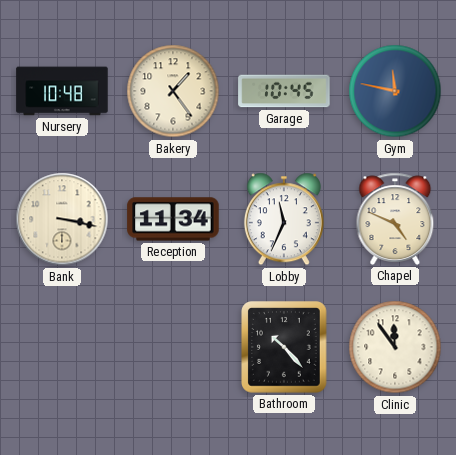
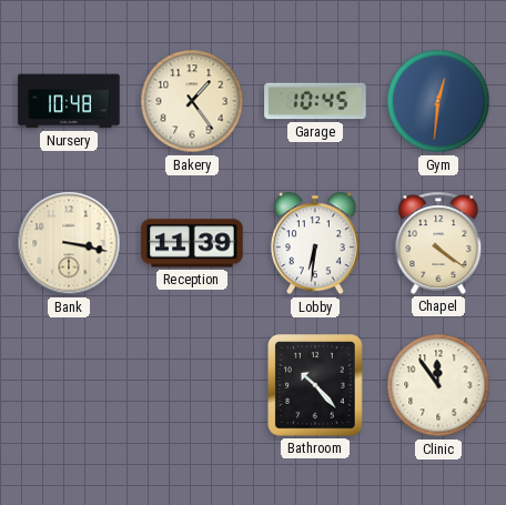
Gym: 11:47 -> 12:31 (438, 101)
Reception: 11:34 -> 11:39 (192, 243)
Lobby: 11:34 -> 6:31 (315, 243)
Chapel: 4:49 -> 4:21 (438, 243)
